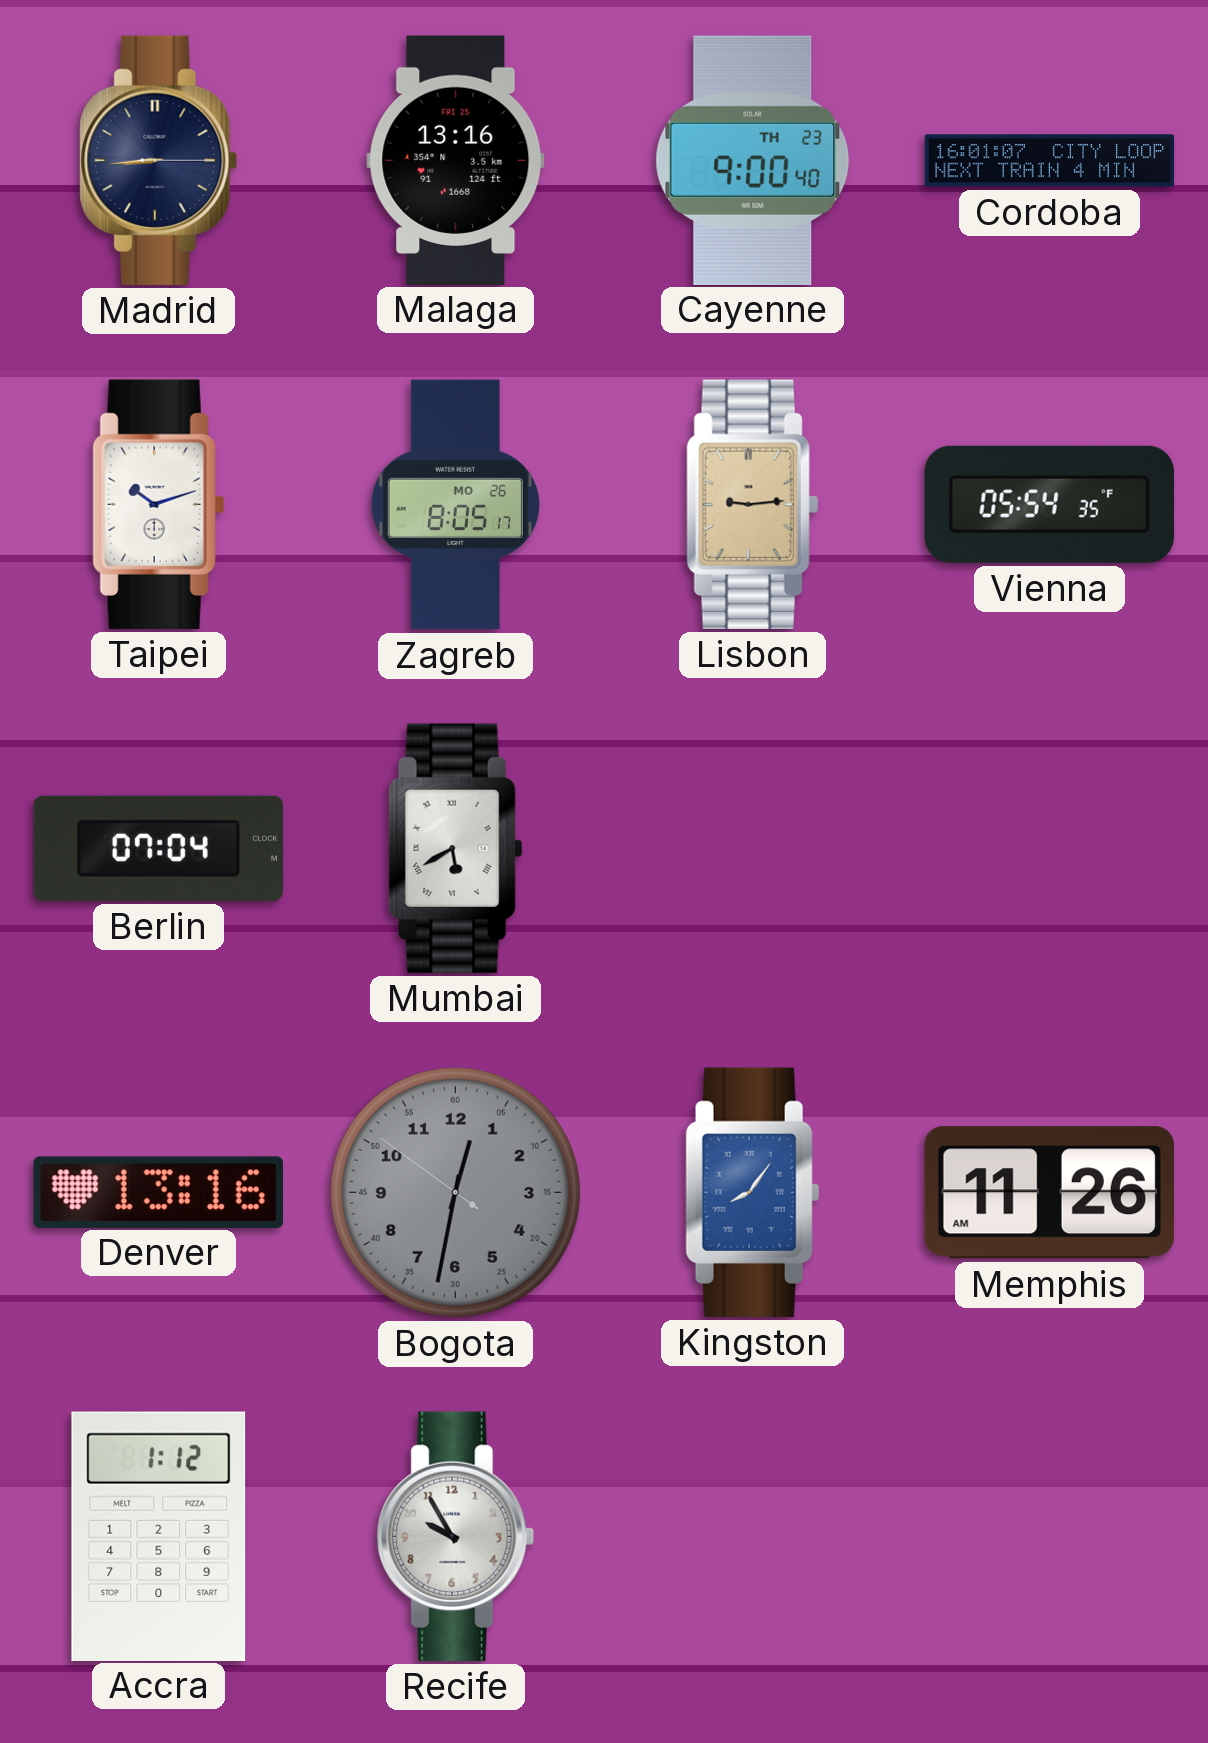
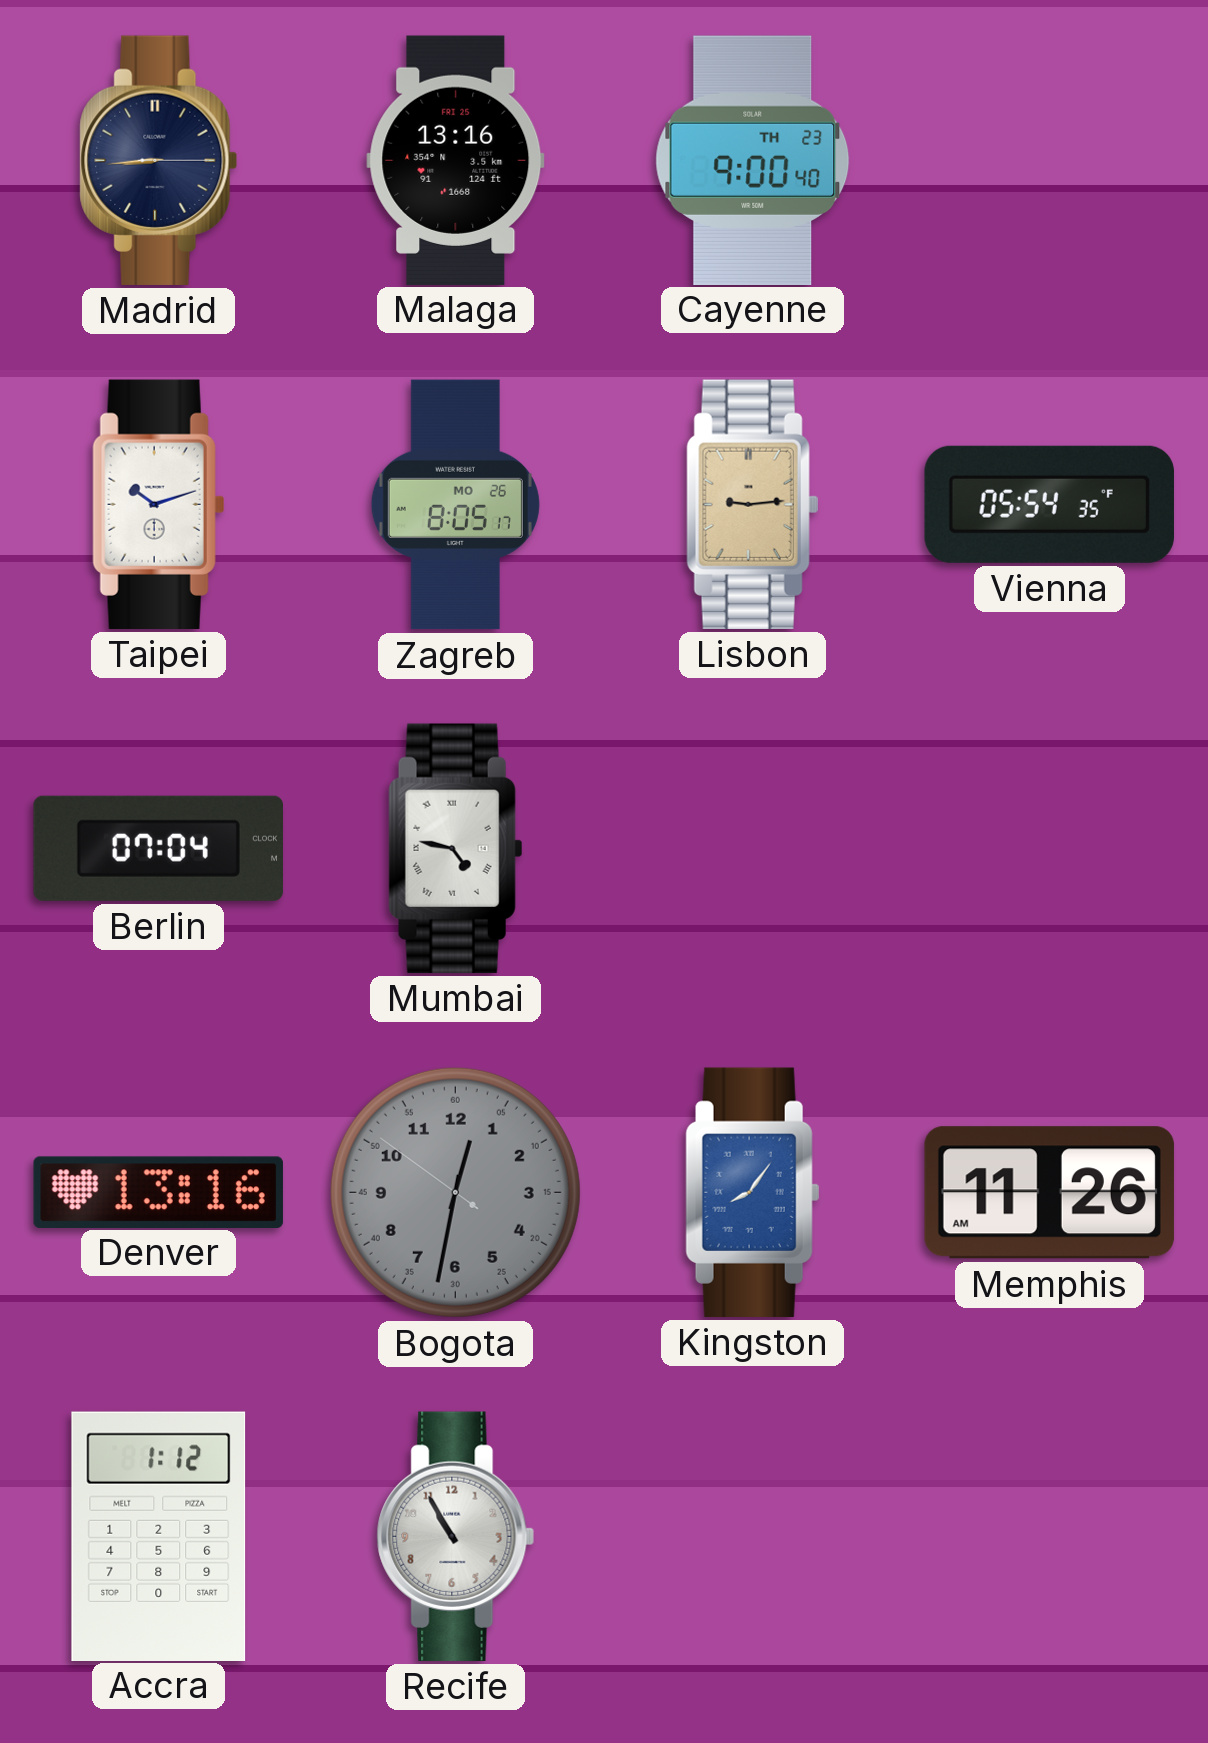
Cordoba: 16:01 -> none (1050, 161)
Mumbai: 5:40 -> 4:47 (456, 848)
Recife: 9:55 -> 10:55 (456, 1536)
